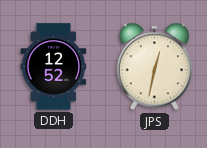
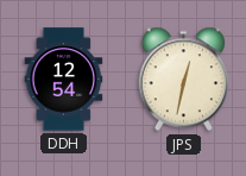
DDH: 12:52 -> 12:54 (64, 80)
